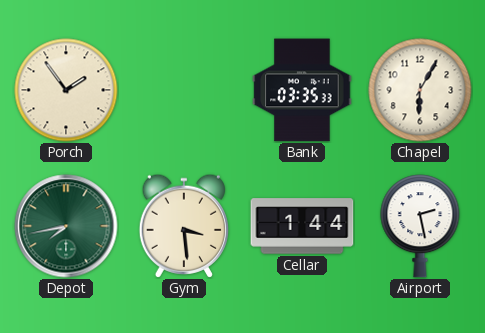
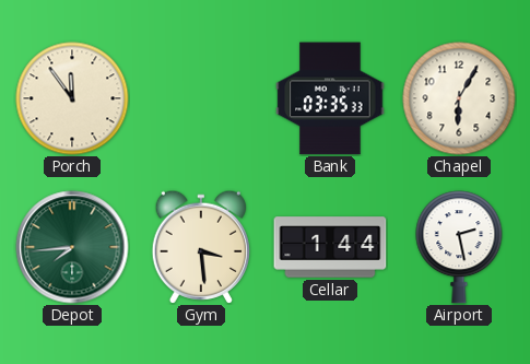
Porch: 1:54 -> 11:54 (72, 98)
Depot: 7:43 -> 7:44 (72, 247)
